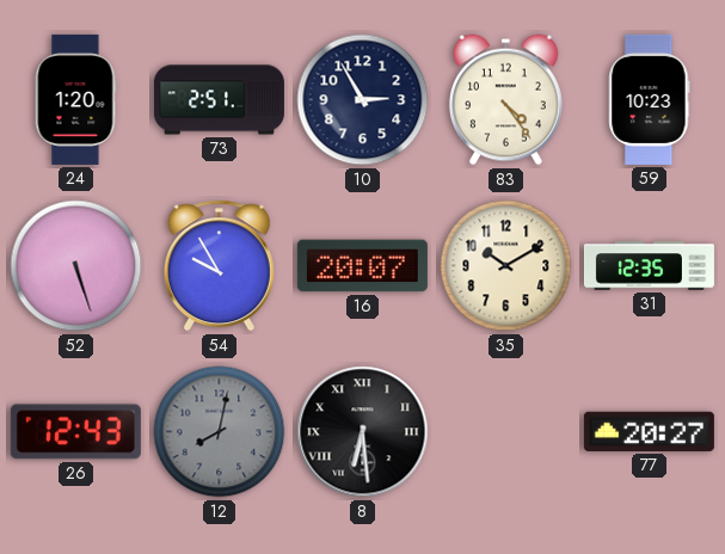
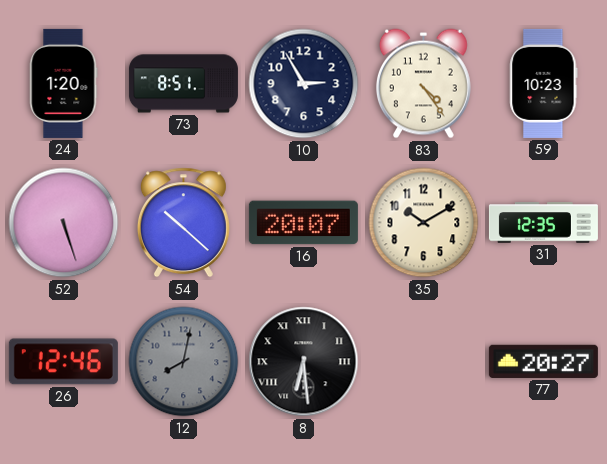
73: 2:51 -> 8:51 (183, 84)
54: 9:55 -> 10:22 (183, 223)
26: 12:43 -> 12:46 (63, 362)
